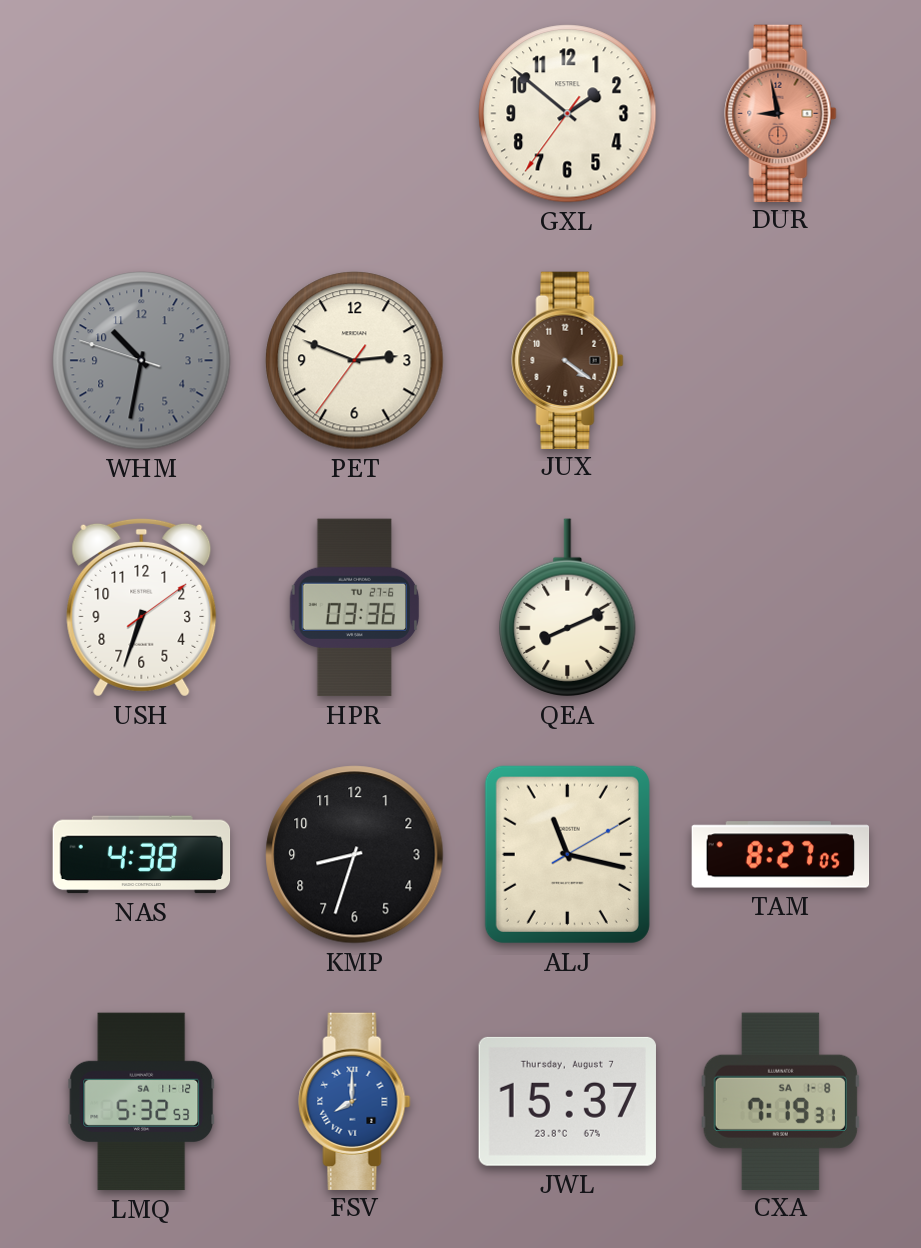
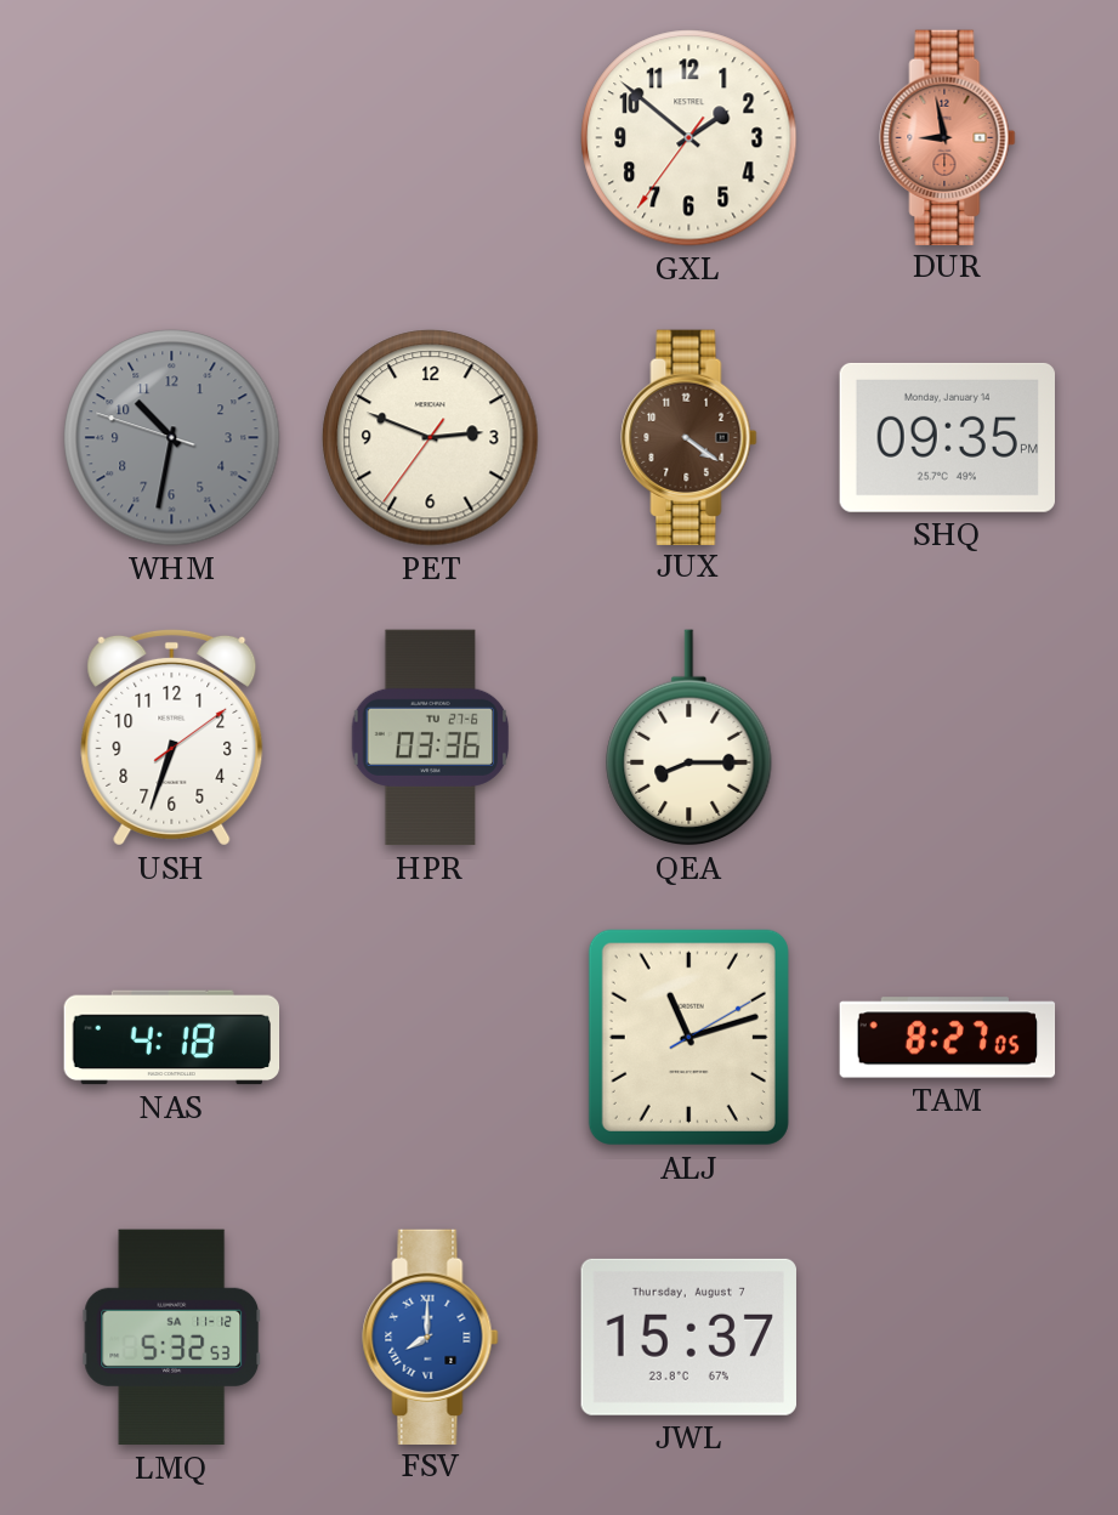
SHQ: none -> 09:35 (947, 437)
QEA: 8:11 -> 8:15 (689, 738)
NAS: 4:38 -> 4:18 (172, 1038)
KMP: 8:33 -> none (355, 855)
ALJ: 11:17 -> 11:12 (688, 1037)
CXA: 7:19 -> none (780, 1101)
